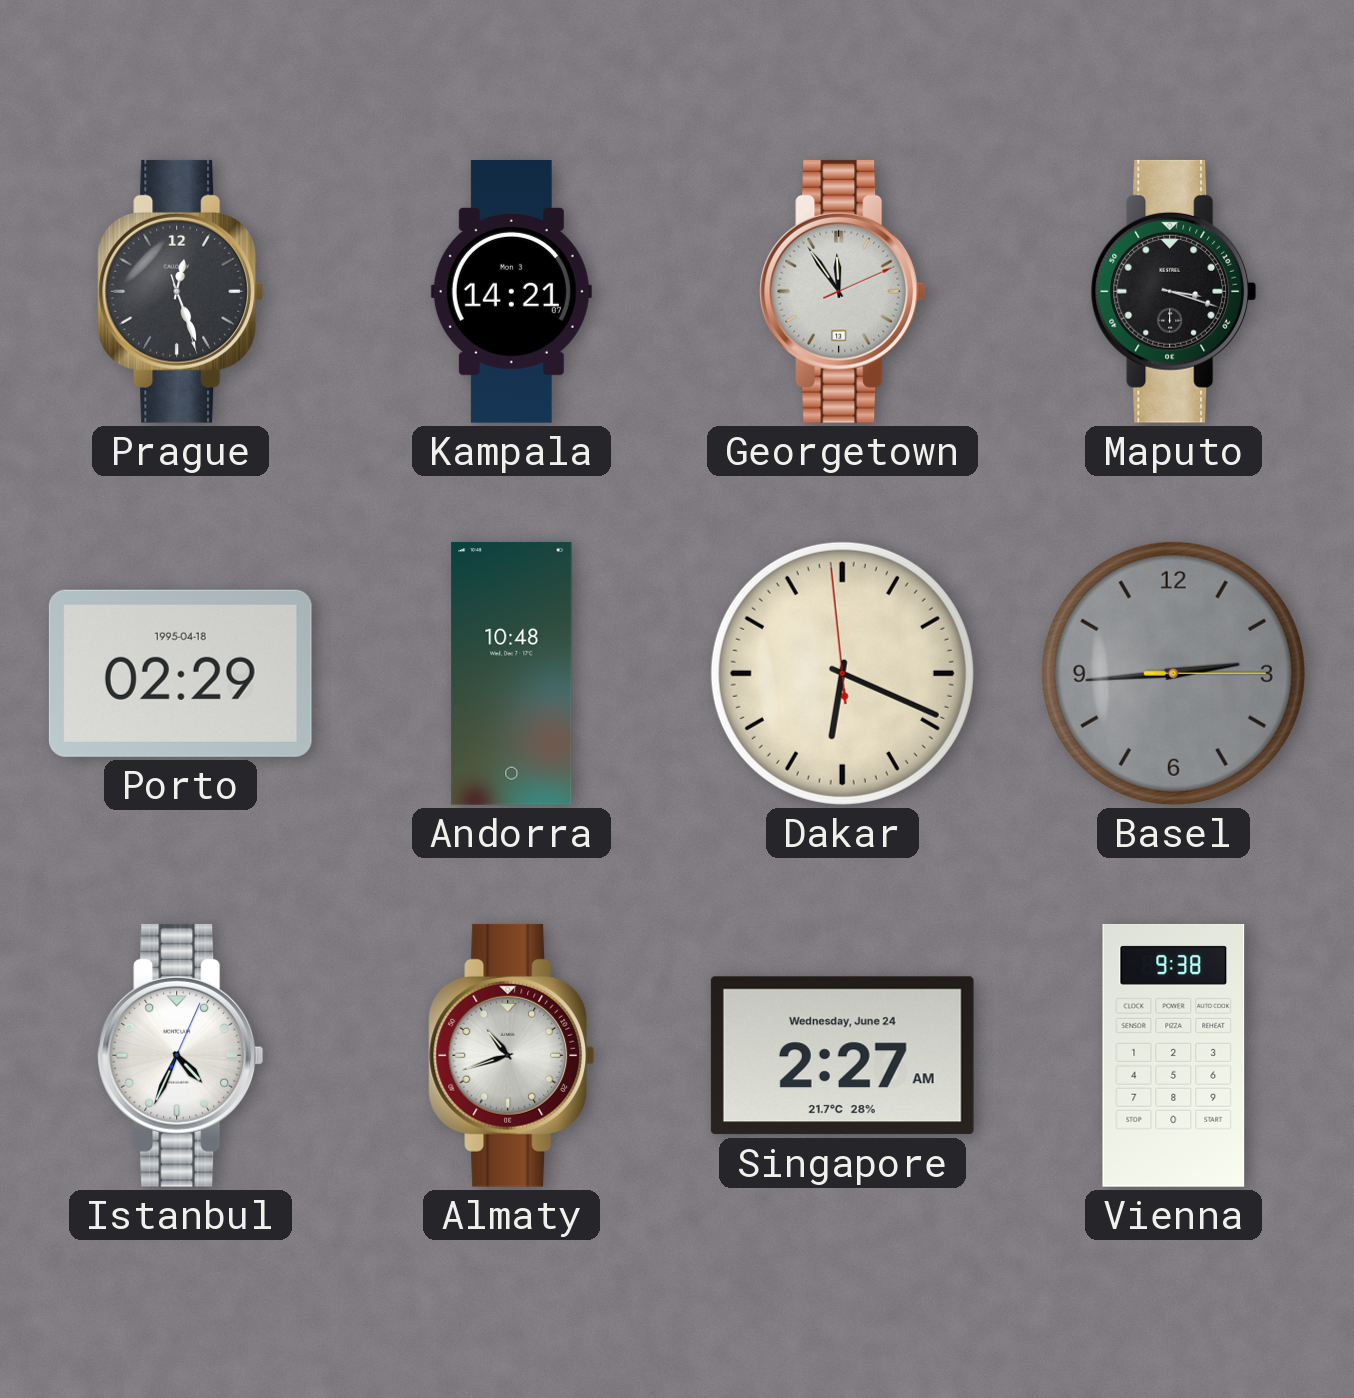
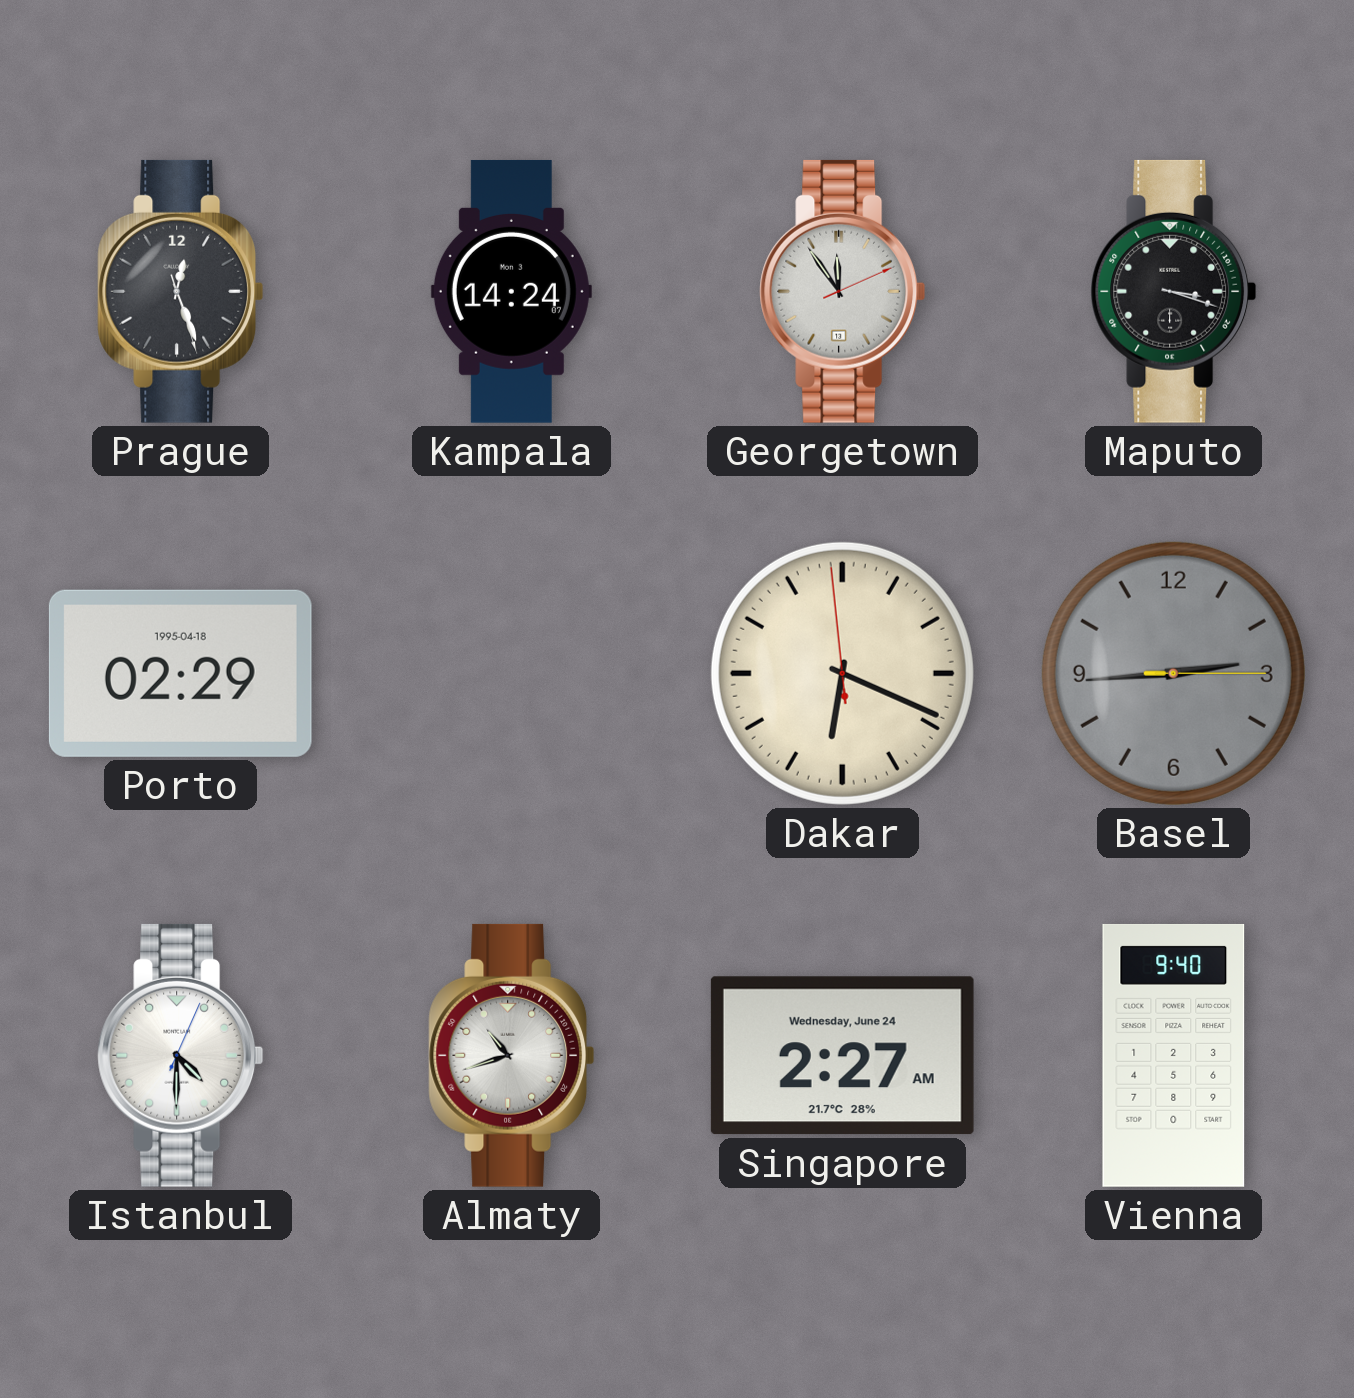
Kampala: 14:21 -> 14:24 (511, 291)
Andorra: 10:48 -> none (512, 673)
Istanbul: 4:34 -> 4:30 (181, 1055)
Vienna: 9:38 -> 9:40 (1174, 1055)
